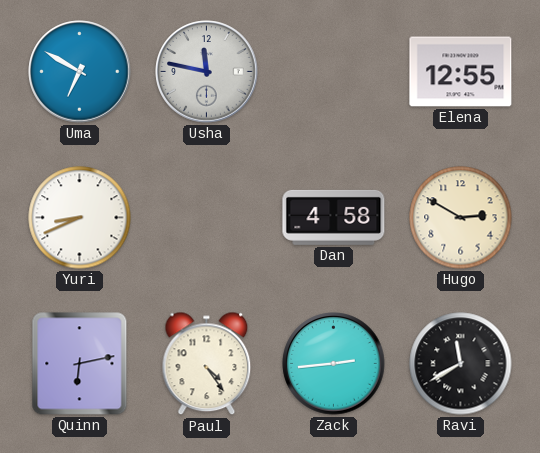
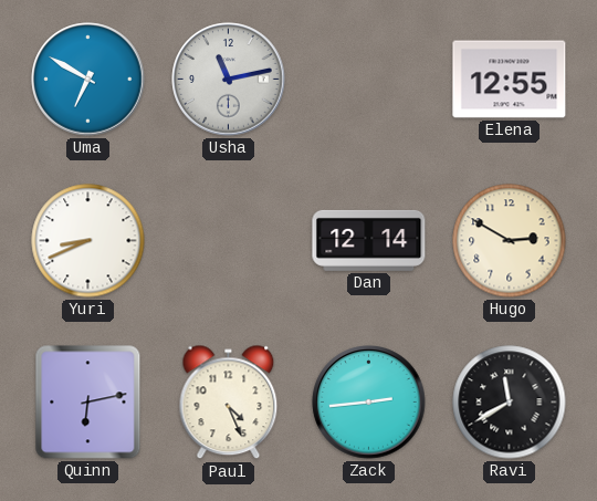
Usha: 11:47 -> 11:13 (229, 80)
Dan: 4:58 -> 12:14 (369, 240)
Paul: 4:24 -> 4:26 (229, 403)
